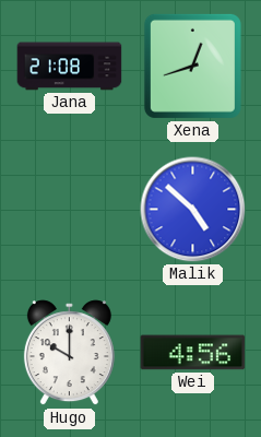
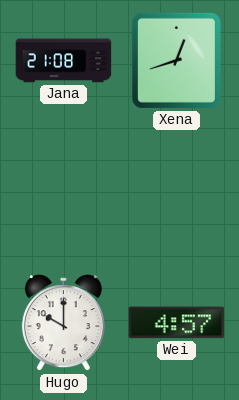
Malik: 4:52 -> none (193, 210)
Wei: 4:56 -> 4:57 (177, 323)
